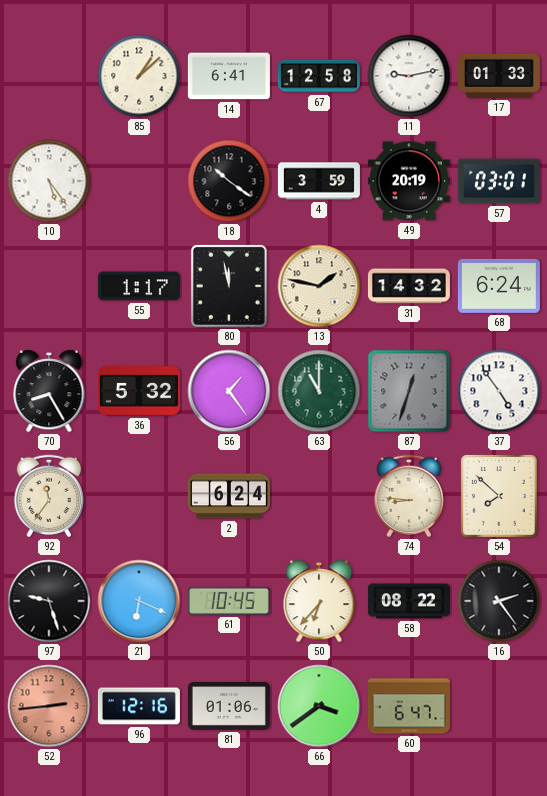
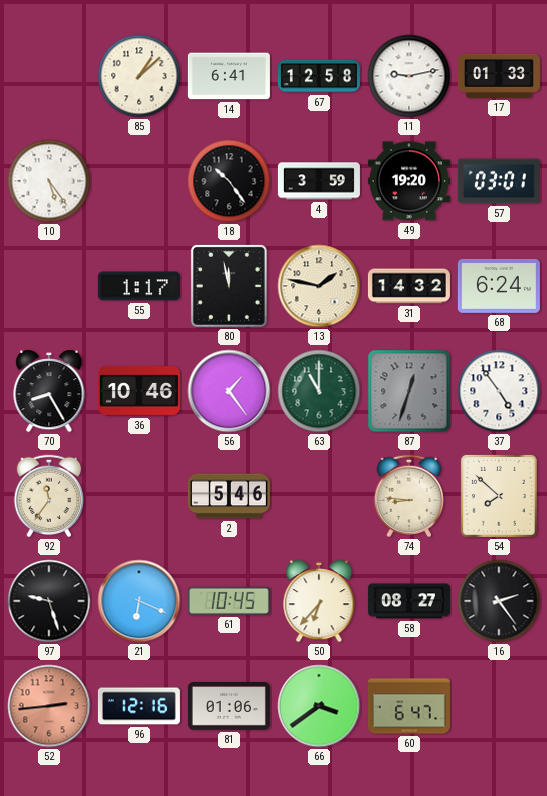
18: 10:21 -> 10:24 (229, 181)
49: 20:19 -> 19:20 (409, 181)
36: 5:32 -> 10:46 (139, 391)
2: 6:24 -> 5:46 (229, 496)
58: 08:22 -> 08:27 (409, 601)
